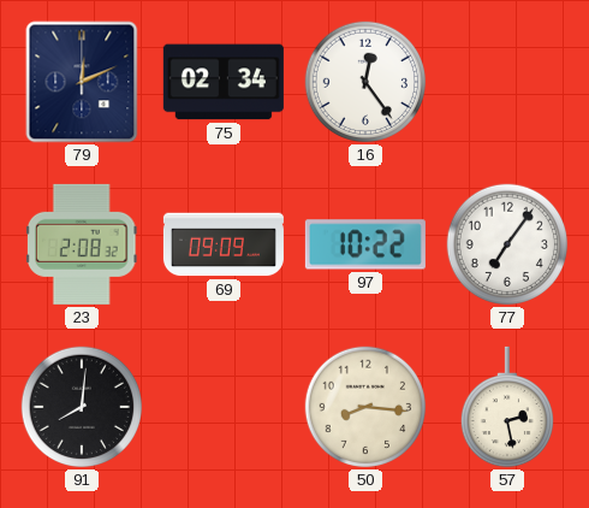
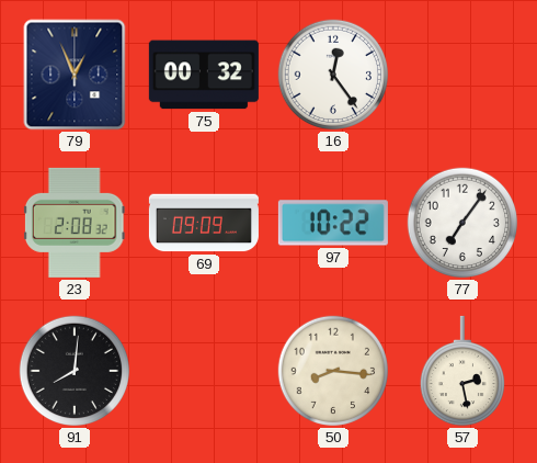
79: 12:11 -> 12:56 (75, 75)
75: 02:34 -> 00:32 (204, 75)
